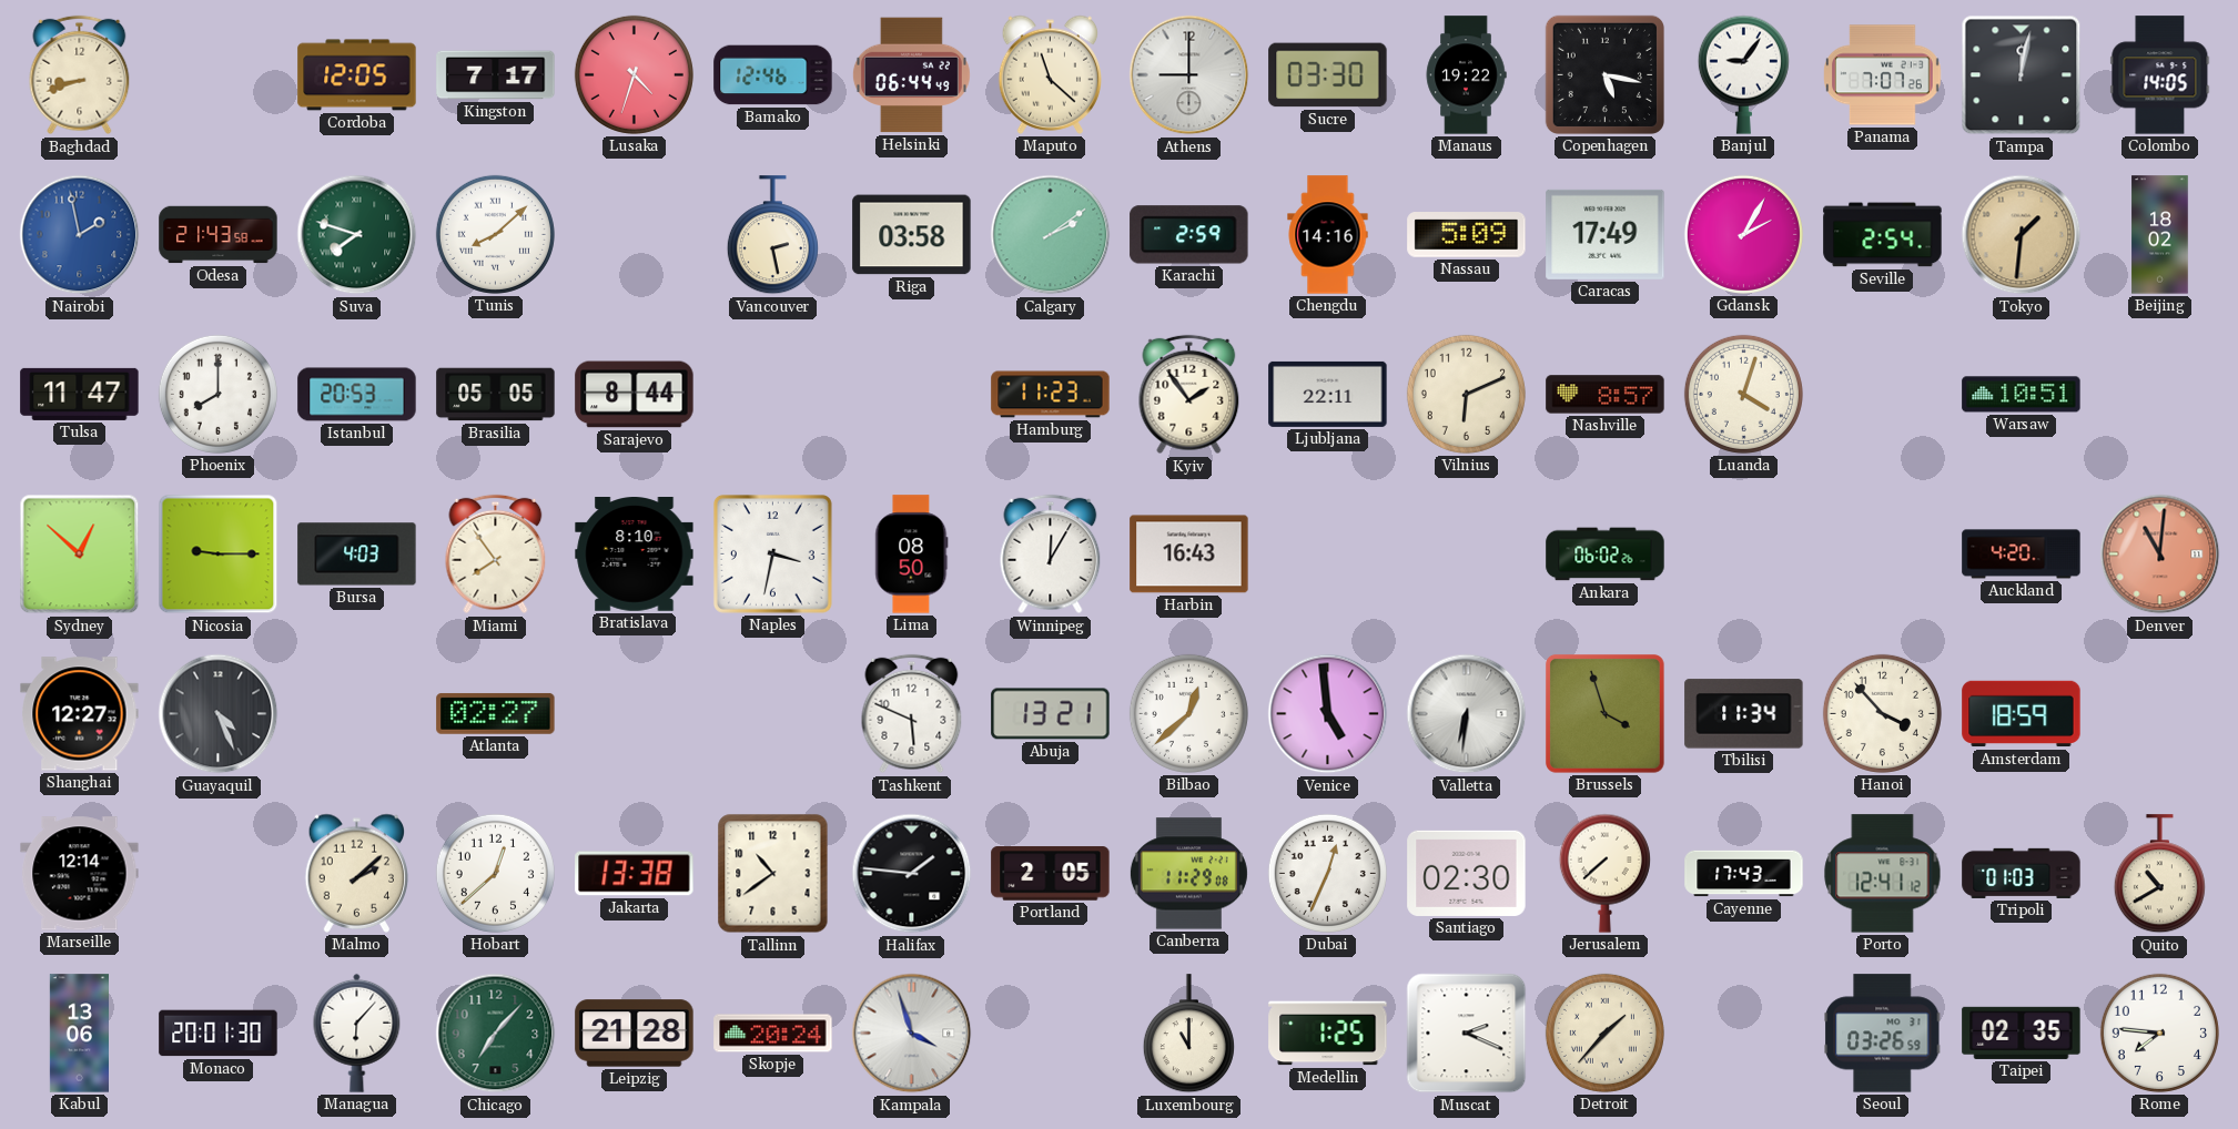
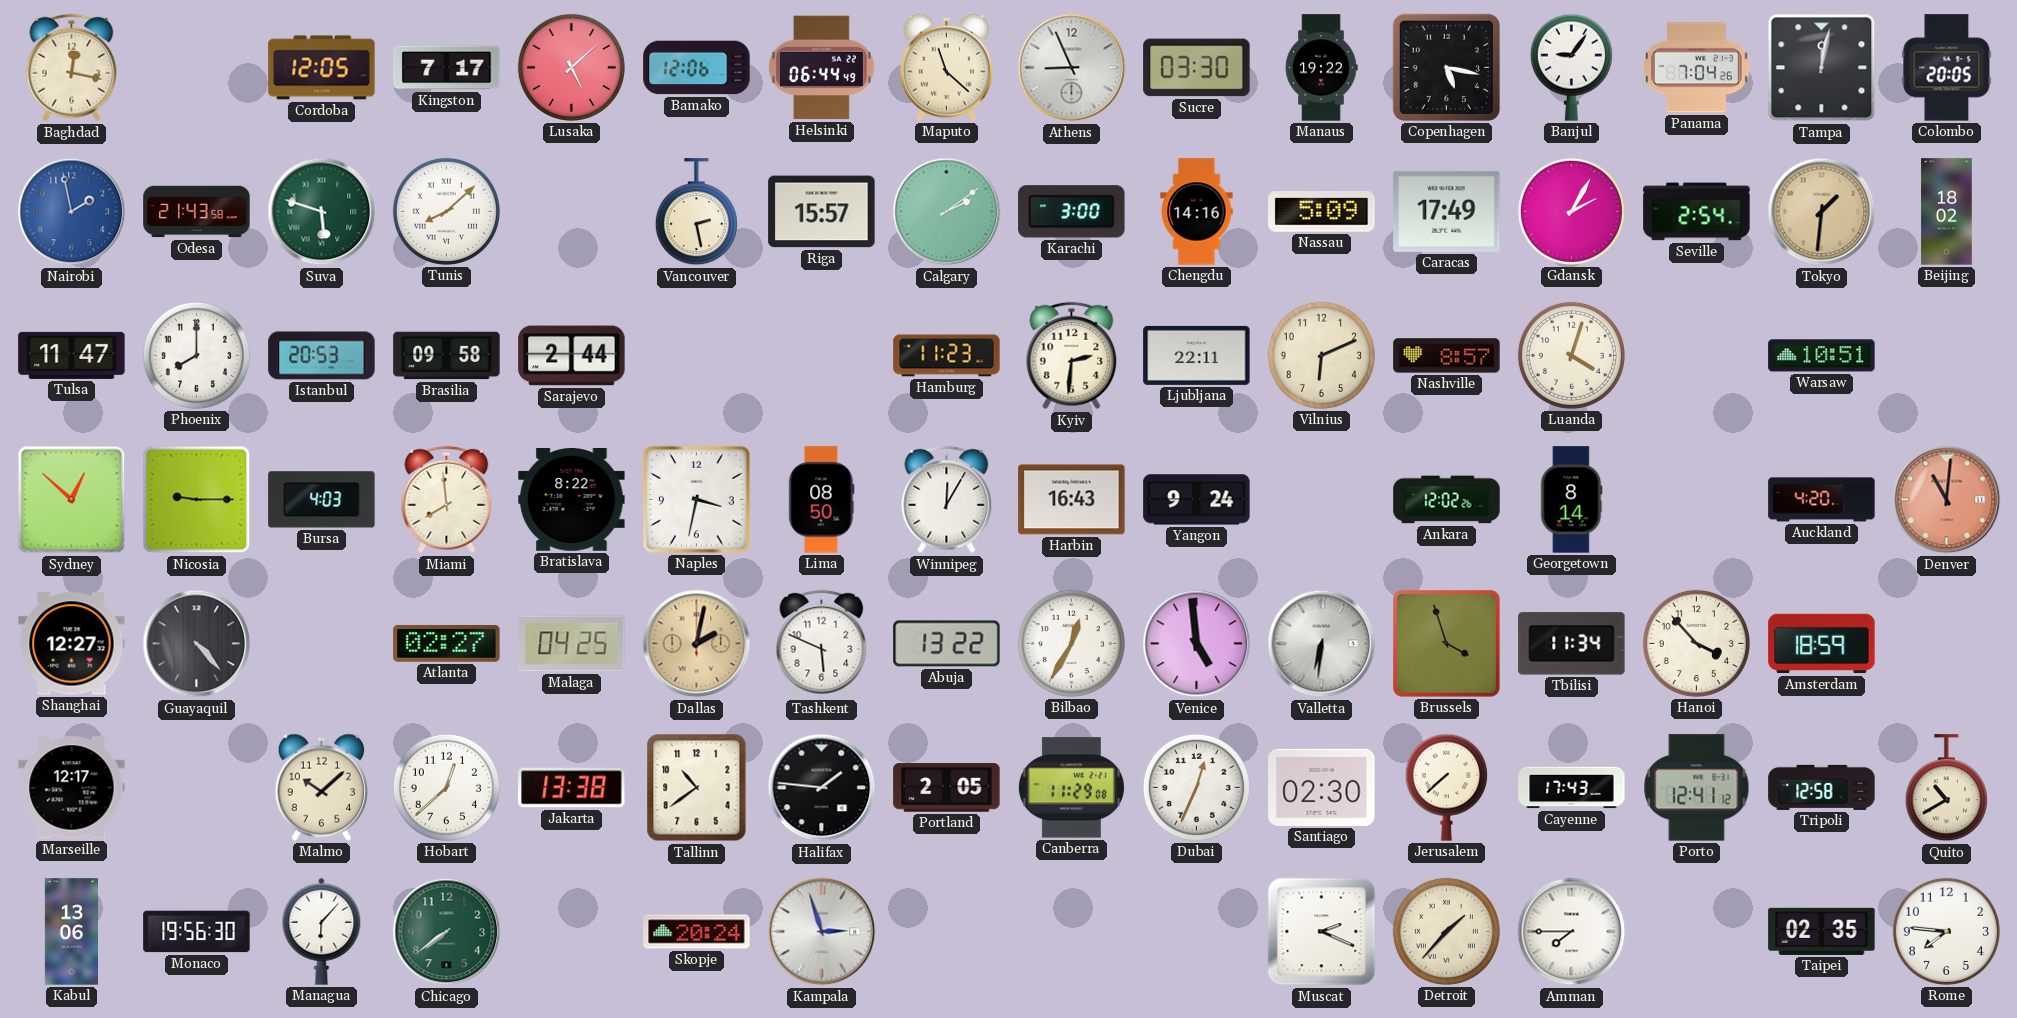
Baghdad: 8:42 -> 12:17 (72, 68)
Lusaka: 4:33 -> 5:08 (571, 67)
Bamako: 12:46 -> 12:06 (697, 68)
Athens: 9:00 -> 8:56 (1072, 68)
Panama: 7:07 -> 7:04 (1697, 68)
Colombo: 14:05 -> 20:05 (1947, 68)
Suva: 7:48 -> 5:48 (322, 212)
Riga: 03:58 -> 15:57 (822, 212)
Karachi: 2:59 -> 3:00 (1072, 212)
Brasilia: 05:05 -> 09:58 (447, 356)
Sarajevo: 8:44 -> 2:44 (572, 356)
Kyiv: 1:54 -> 2:31 (1072, 356)
Miami: 7:54 -> 7:59 (447, 500)
Bratislava: 8:10 -> 8:22 (572, 500)
Yangon: none -> 9:24 (1197, 500)
Ankara: 06:02 -> 12:02 (1447, 500)
Georgetown: none -> 8:14 (1571, 500)
Guayaquil: 4:26 -> 4:23 (197, 644)
Malaga: none -> 04:25 (572, 644)
Dallas: none -> 2:02 (697, 644)
Abuja: 13:21 -> 13:22 (947, 644)
Bilbao: 12:38 -> 12:35 (1071, 643)
Marseille: 12:14 -> 12:17 (72, 788)
Malmo: 2:08 -> 10:08 (322, 787)
Tripoli: 01:03 -> 12:58 (1822, 787)
Monaco: 20:01 -> 19:56 (197, 932)
Chicago: 7:07 -> 7:39 (447, 932)
Leipzig: 21:28 -> none (635, 1034)
Kampala: 3:57 -> 2:57 (822, 932)
Luxembourg: 11:00 -> none (1188, 1034)
Medellin: 1:25 -> none (1328, 1034)
Amman: none -> 7:45 (1572, 932)
Seoul: 03:26 -> none (1882, 1034)
